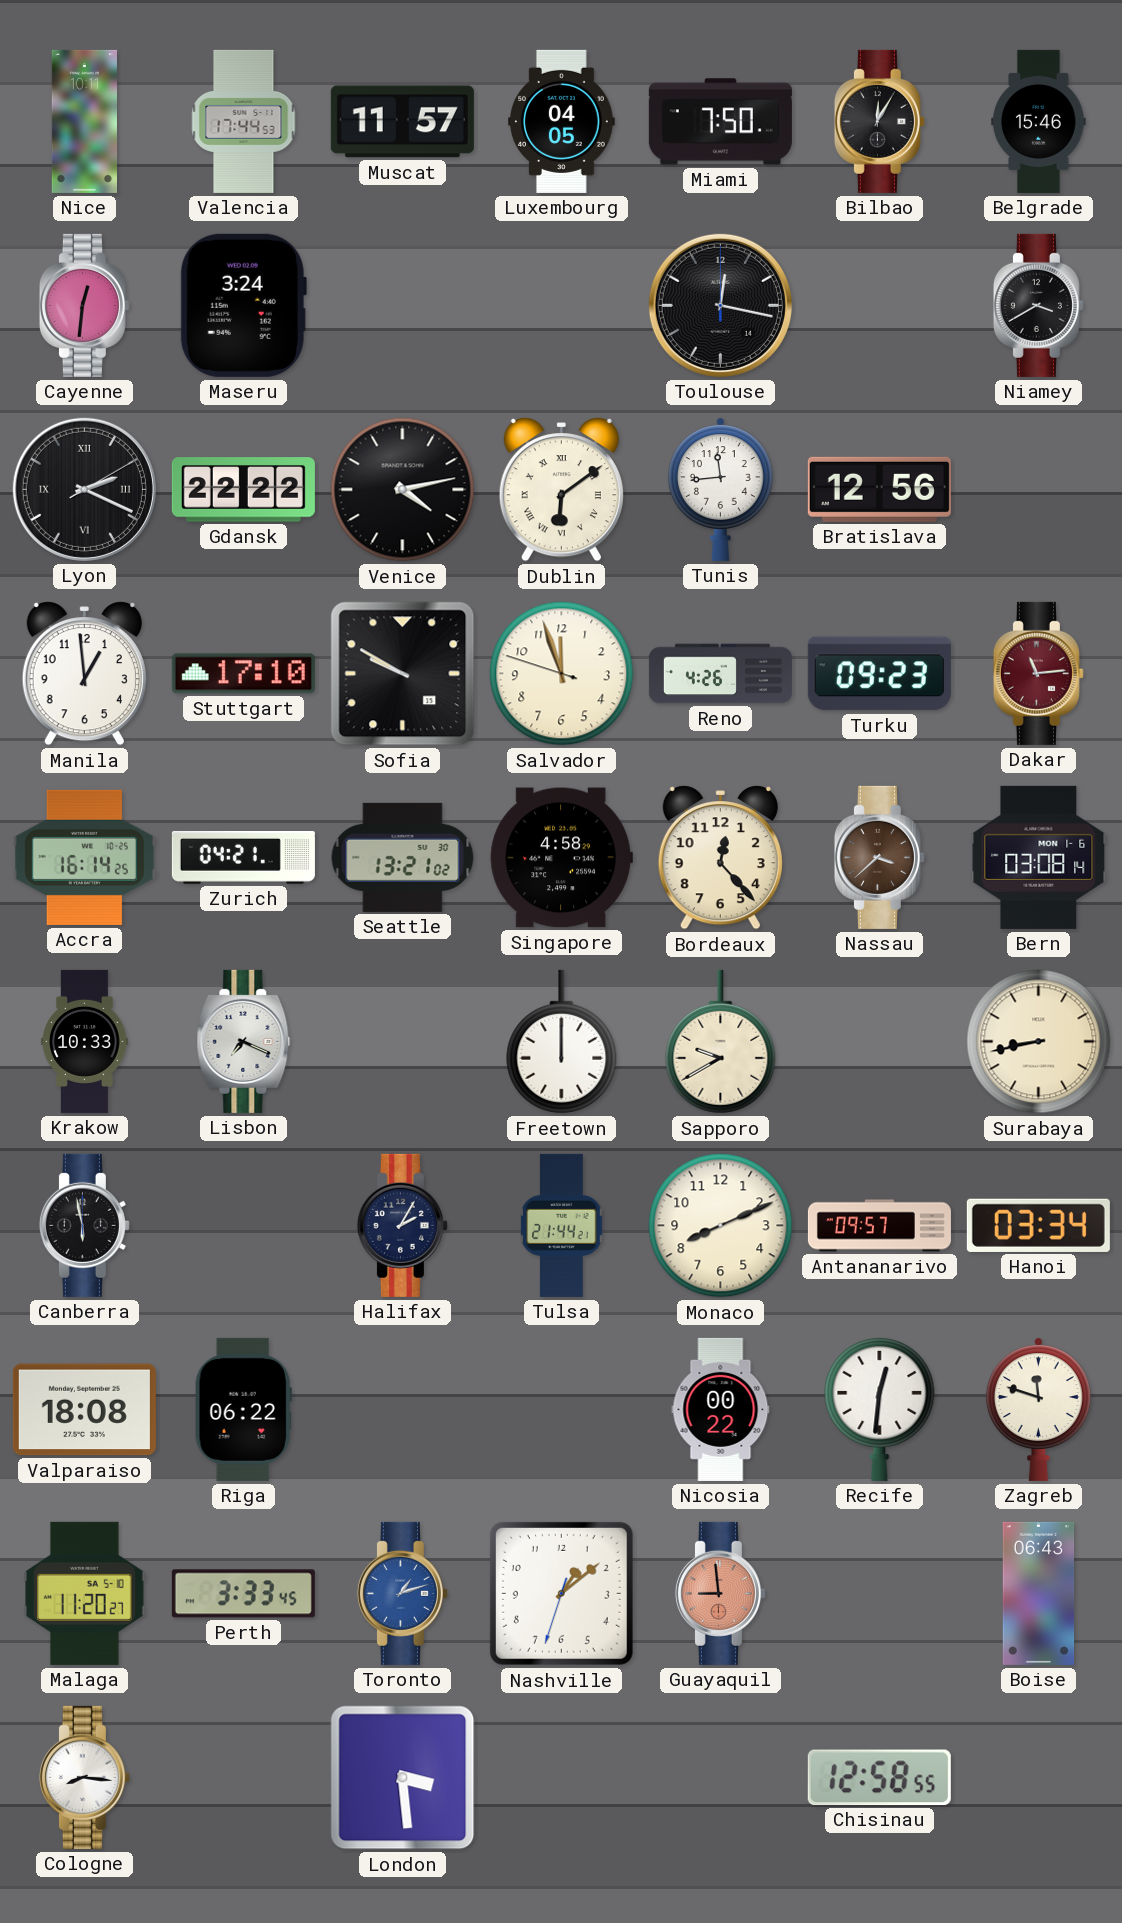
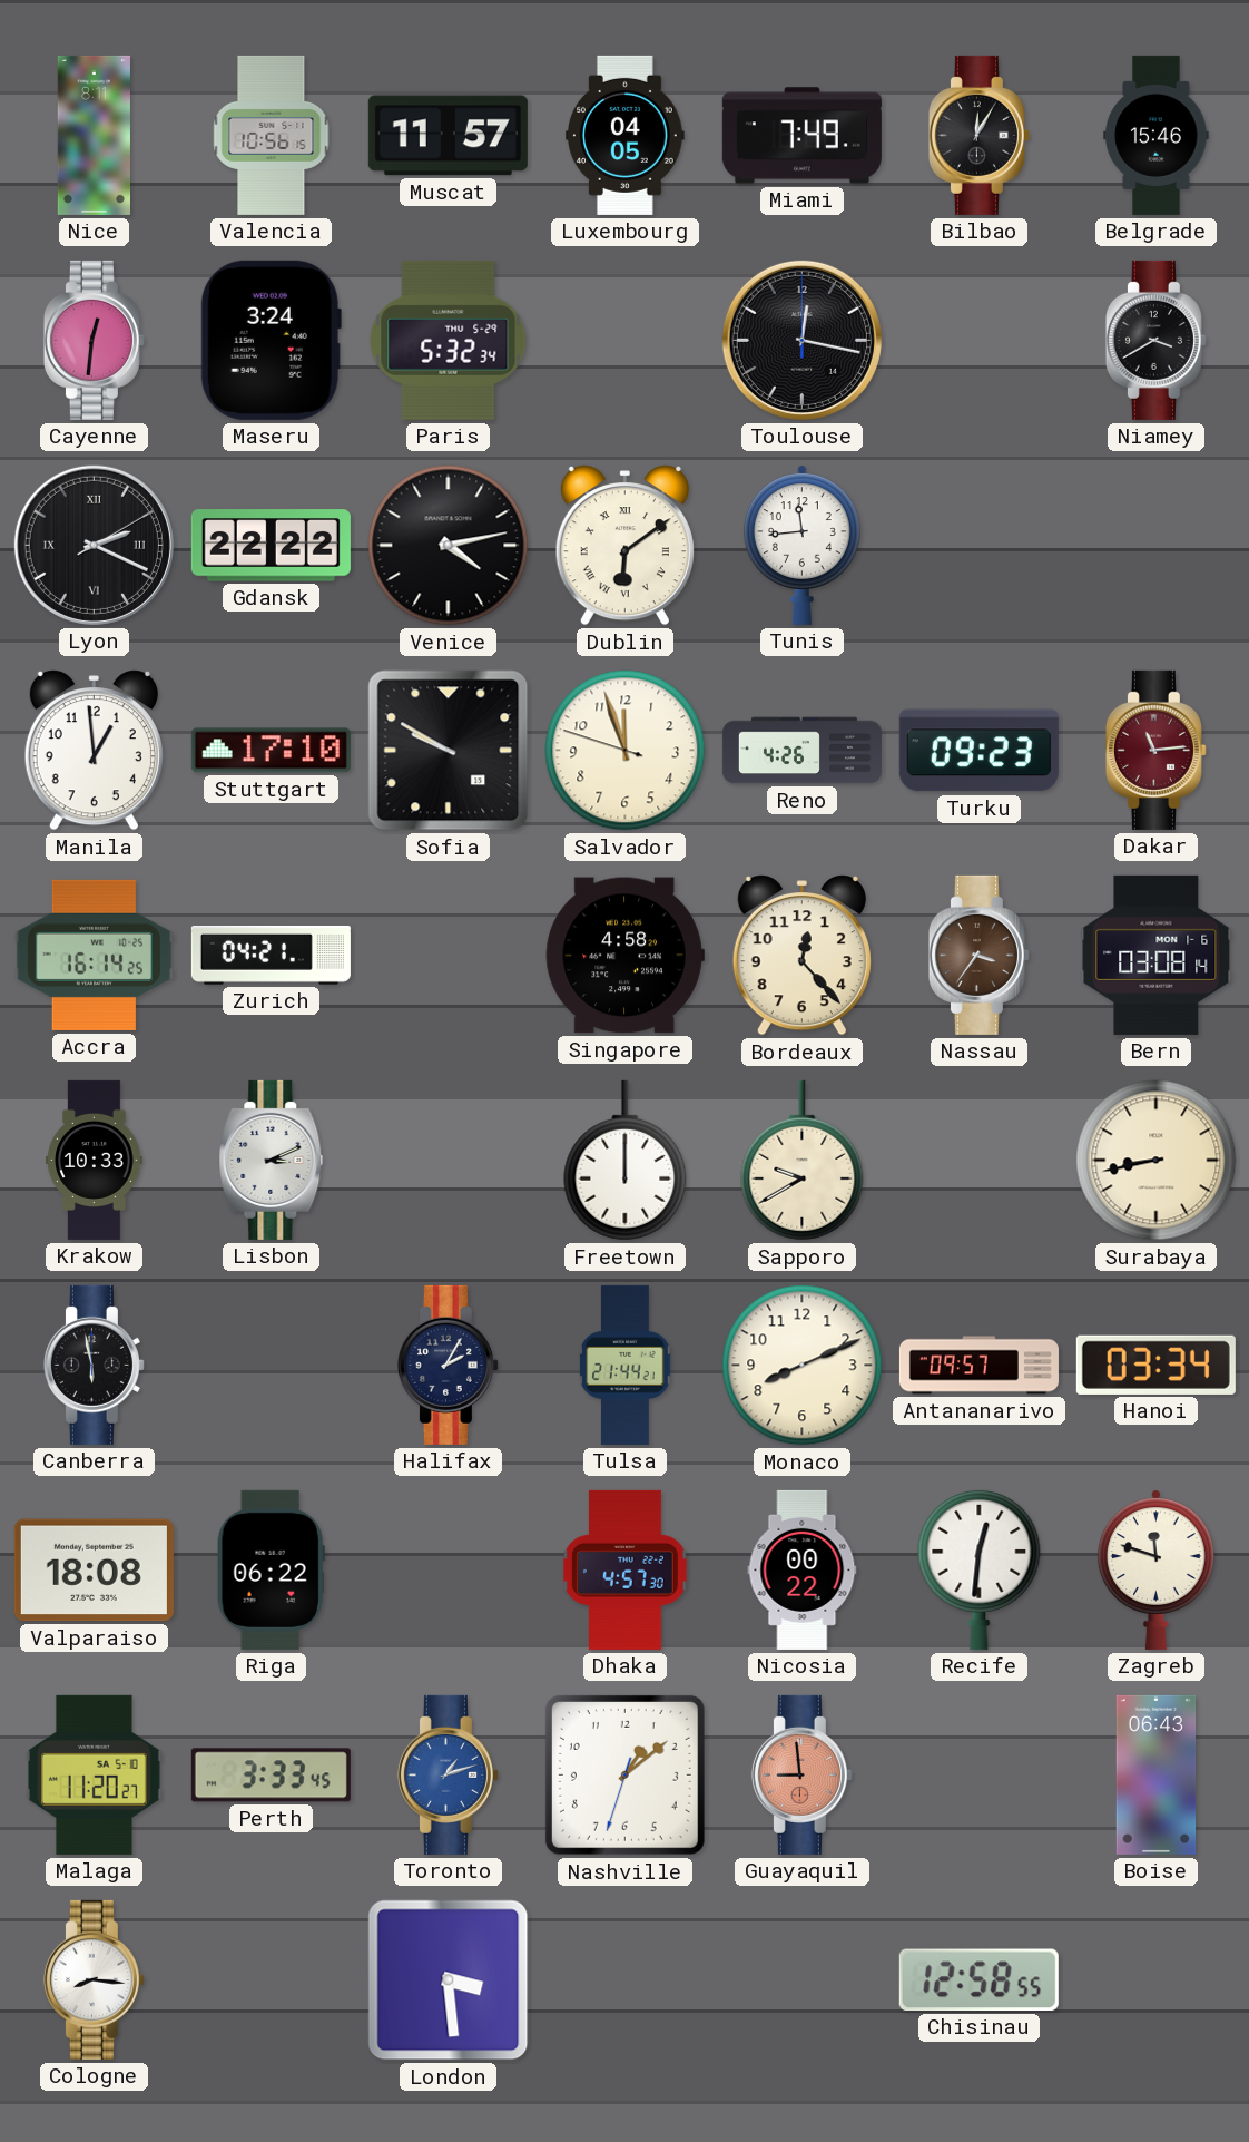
Nice: 10:11 -> 8:11 (94, 135)
Valencia: 17:44 -> 10:56 (272, 135)
Miami: 7:50 -> 7:49 (801, 136)
Paris: none -> 5:32 (449, 340)
Bratislava: 12:56 -> none (879, 489)
Seattle: 13:21 -> none (403, 857)
Nassau: 3:38 -> 3:36 (978, 955)
Lisbon: 7:19 -> 3:11 (272, 1160)
Dhaka: none -> 4:57 (624, 1569)
